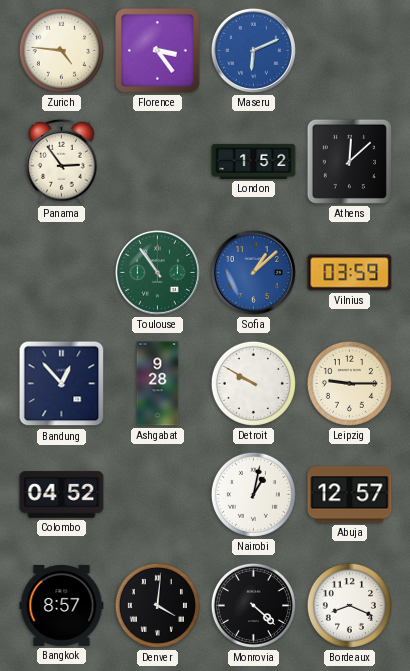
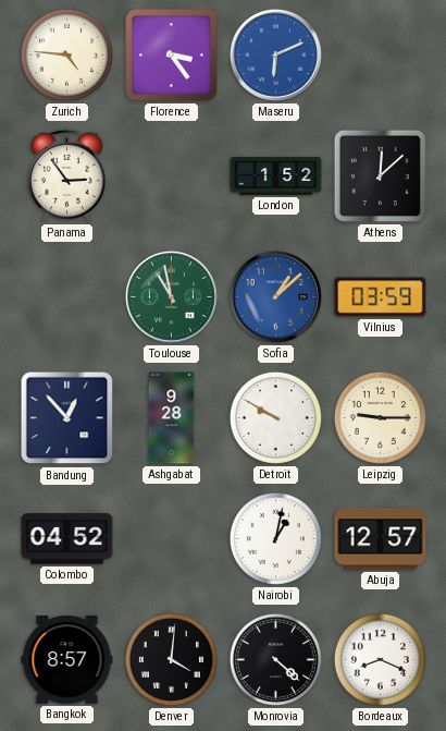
Toulouse: 10:54 -> 10:58 (171, 296)
